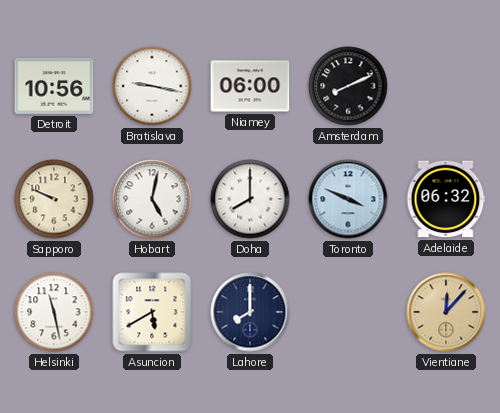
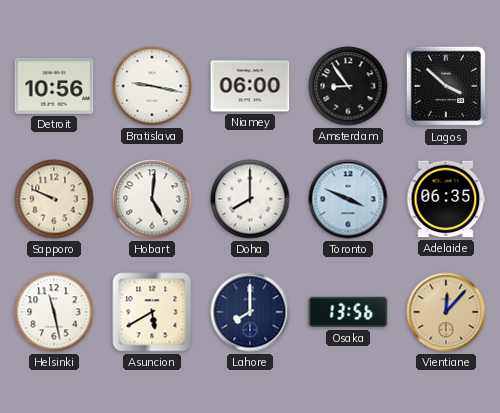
Amsterdam: 8:11 -> 8:54 (348, 86)
Lagos: none -> 3:52 (446, 86)
Hobart: 5:02 -> 5:01 (152, 199)
Adelaide: 06:32 -> 06:35 (446, 199)
Osaka: none -> 13:56 (348, 312)
